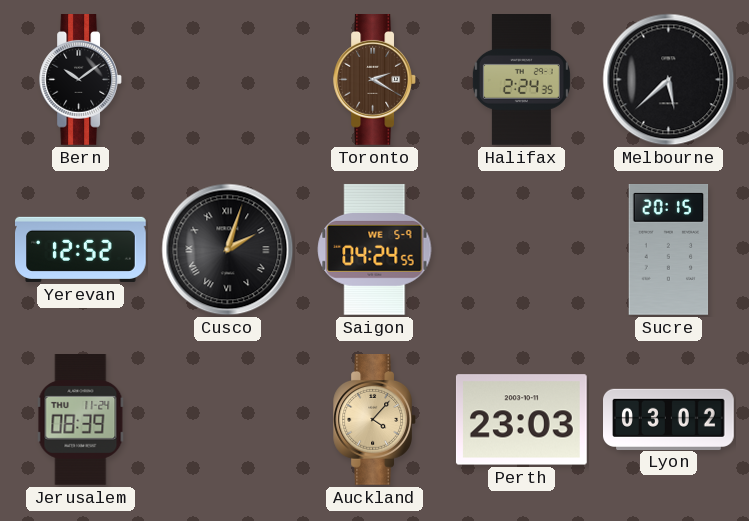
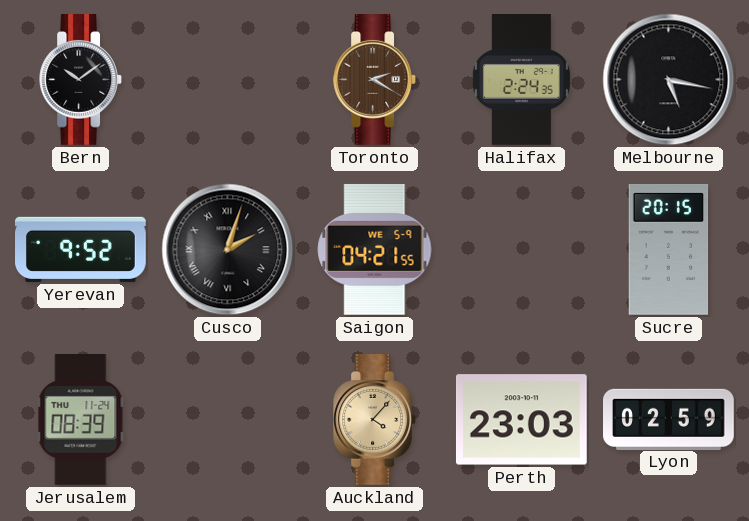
Melbourne: 5:38 -> 5:17 (669, 80)
Yerevan: 12:52 -> 9:52 (81, 249)
Saigon: 04:24 -> 04:21 (375, 249)
Lyon: 03:02 -> 02:59 (669, 419)
